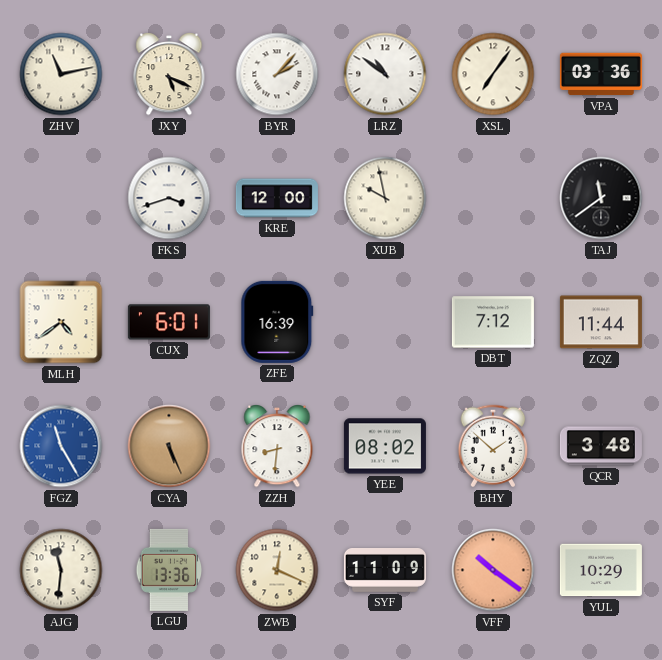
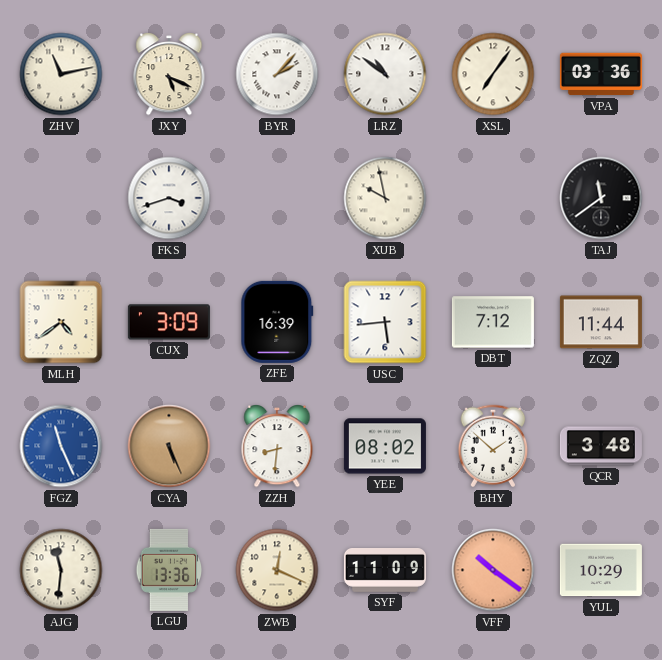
KRE: 12:00 -> none (277, 198)
CUX: 6:01 -> 3:09 (169, 322)
USC: none -> 5:44 (385, 322)
FGZ: 11:25 -> 11:26 (61, 446)
